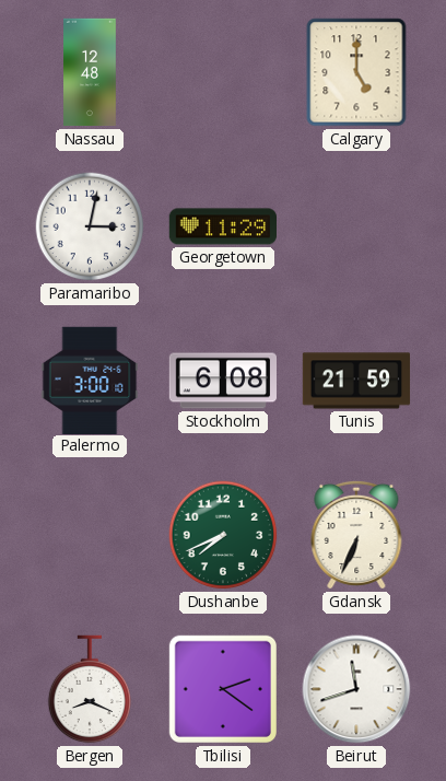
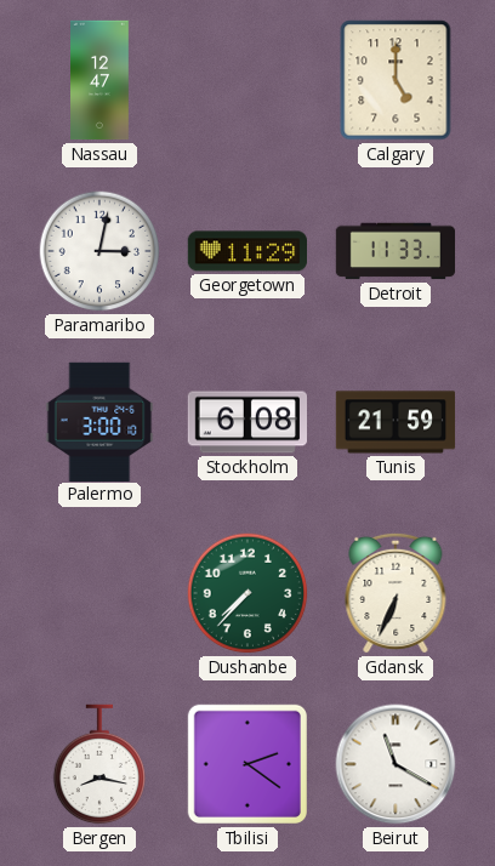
Nassau: 12:48 -> 12:47 (101, 80)
Detroit: none -> 11:33 (396, 251)
Dushanbe: 7:41 -> 7:37 (247, 593)
Bergen: 8:19 -> 8:17 (99, 764)
Beirut: 11:42 -> 11:20 (396, 764)
